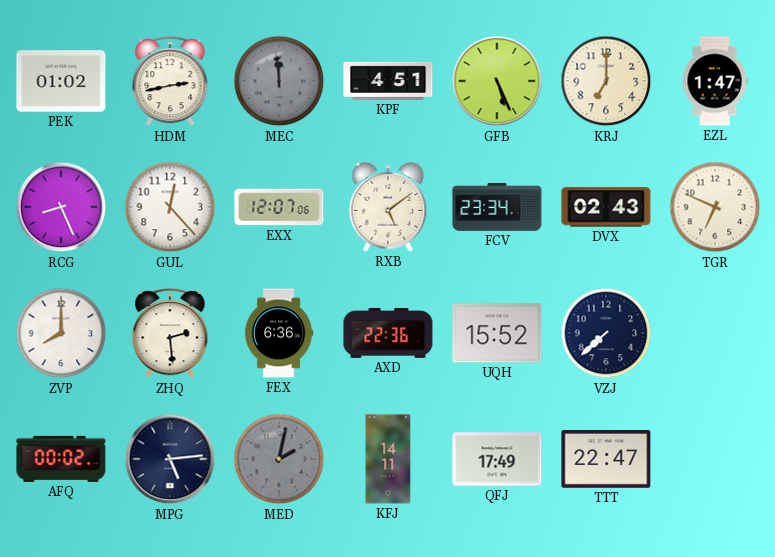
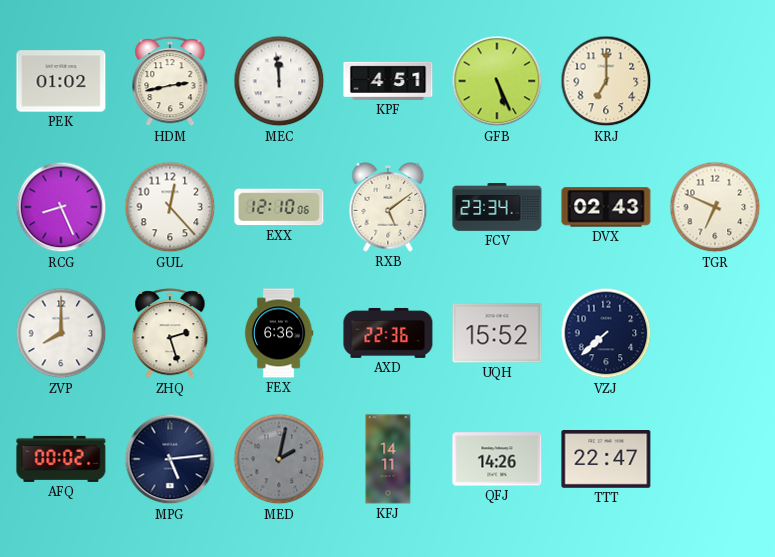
MEC dial: grey -> white (279, 81)
EZL: 1:47 -> none (715, 81)
EXX: 12:07 -> 12:10 (279, 207)
ZHQ: 2:29 -> 2:27 (170, 334)
QFJ: 17:49 -> 14:26 (497, 459)
